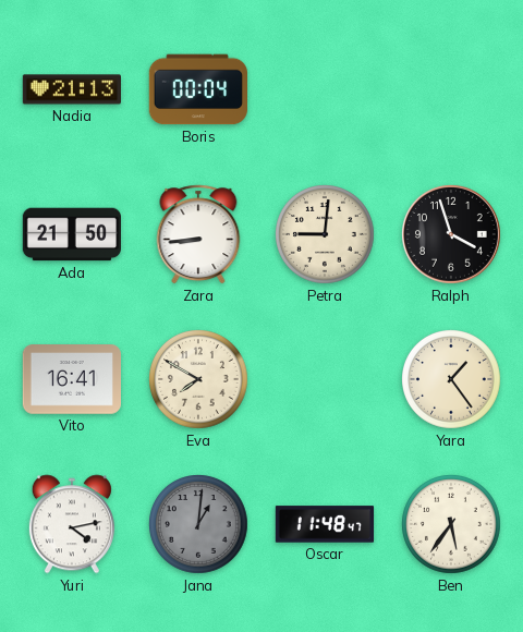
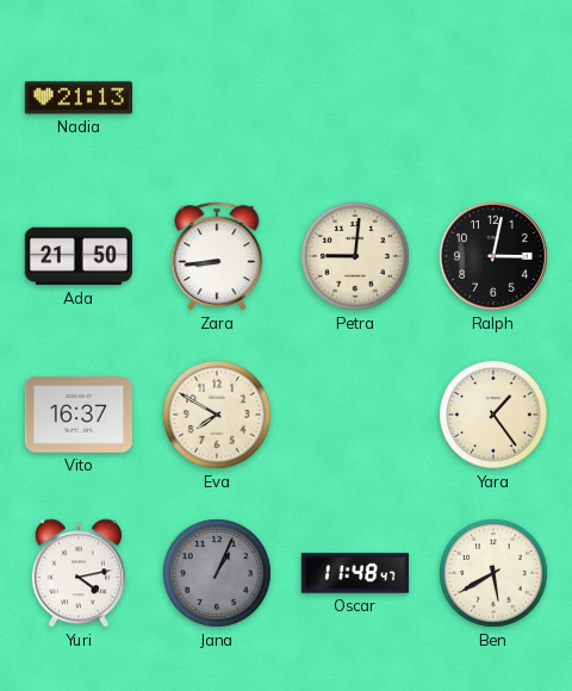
Boris: 00:04 -> none (197, 89)
Ralph: 3:57 -> 3:02 (493, 256)
Vito: 16:41 -> 16:37 (77, 415)
Jana: 1:01 -> 1:04 (218, 574)
Ben: 5:36 -> 5:40 (495, 574)
